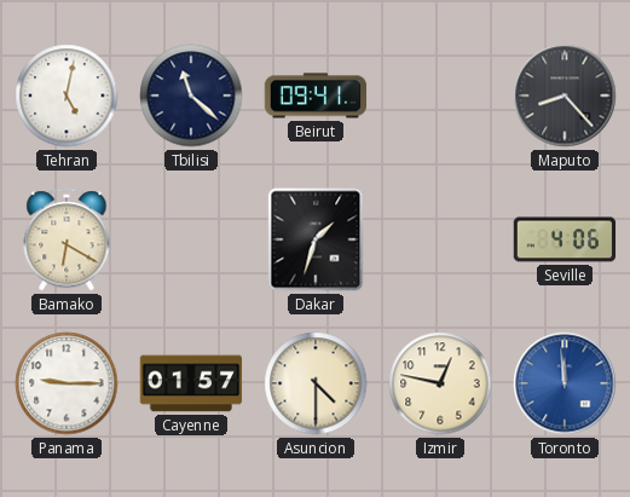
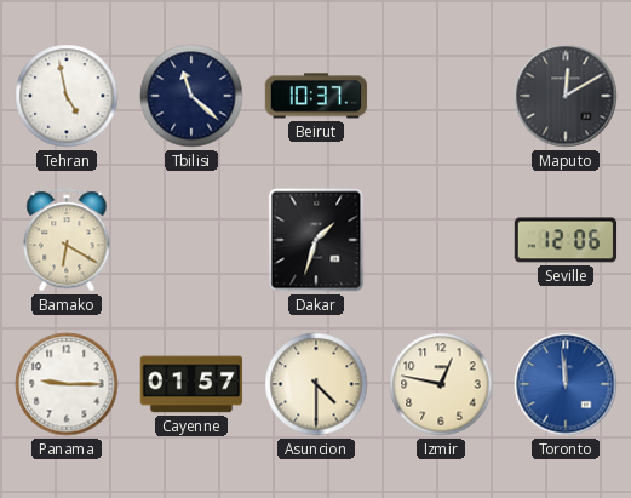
Tehran: 5:02 -> 4:58 (67, 96)
Beirut: 09:41 -> 10:37 (316, 96)
Maputo: 8:23 -> 12:10 (566, 96)
Seville: 4:06 -> 12:06 (566, 240)
